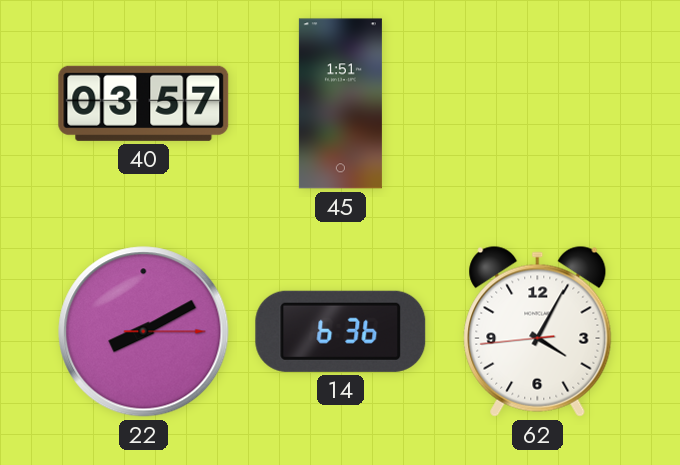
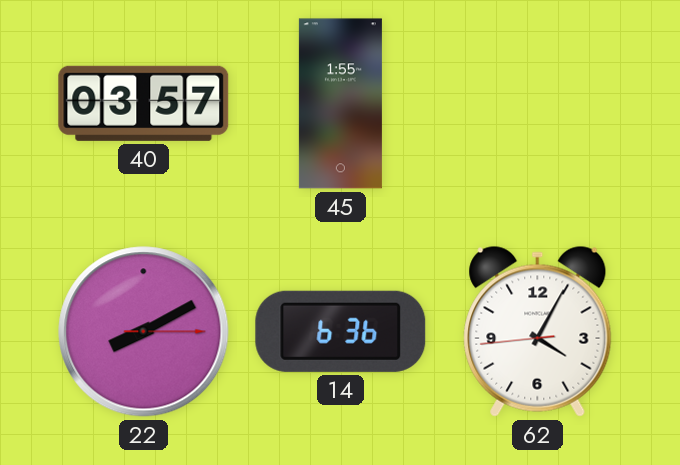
45: 1:51 -> 1:55 (340, 104)
